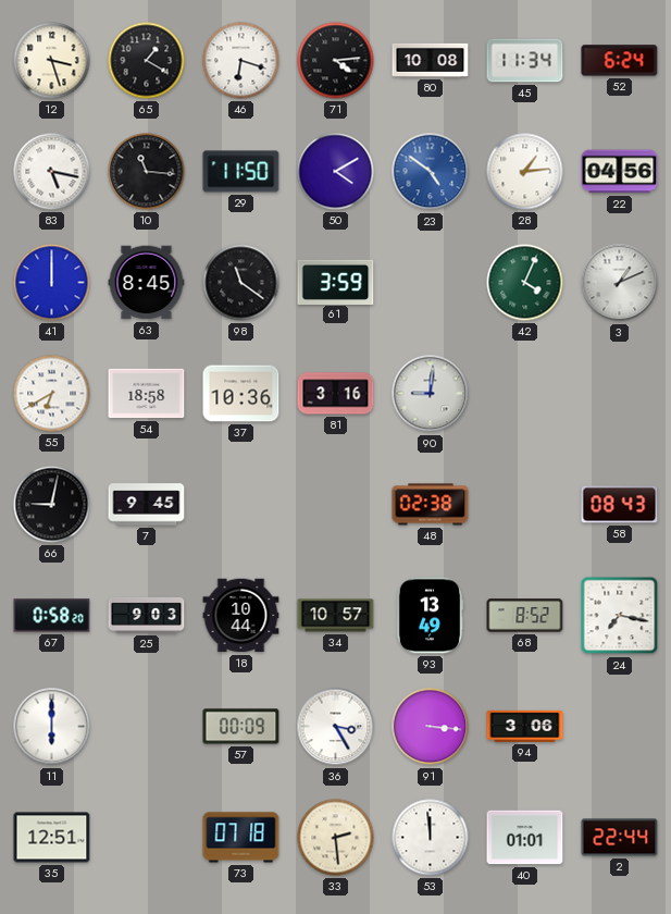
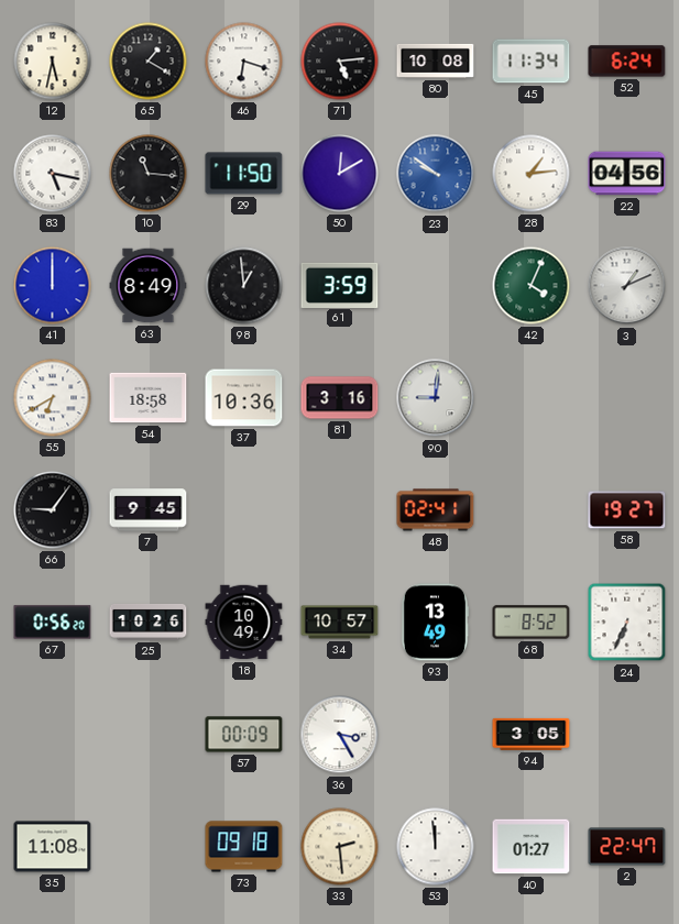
12: 3:27 -> 5:32 (53, 62)
71: 4:14 -> 5:14 (340, 62)
50: 4:10 -> 12:10 (340, 174)
23: 4:51 -> 9:51 (436, 174)
63: 8:45 -> 8:49 (149, 286)
98: 11:21 -> 12:59 (244, 286)
66: 9:02 -> 9:06 (53, 510)
48: 02:38 -> 02:41 (436, 510)
58: 08:43 -> 19:27 (627, 510)
67: 0:58 -> 0:56 (53, 623)
25: 9:03 -> 10:26 (149, 621)
18: 10:44 -> 10:49 (244, 623)
24: 7:17 -> 6:34 (627, 623)
11: 6:00 -> none (52, 727)
91: 3:16 -> none (431, 727)
94: 3:06 -> 3:05 (532, 734)
35: 12:51 -> 11:08 (53, 847)
73: 07:18 -> 09:18 (244, 847)
40: 01:01 -> 01:27 (532, 847)
2: 22:44 -> 22:47 (627, 847)
